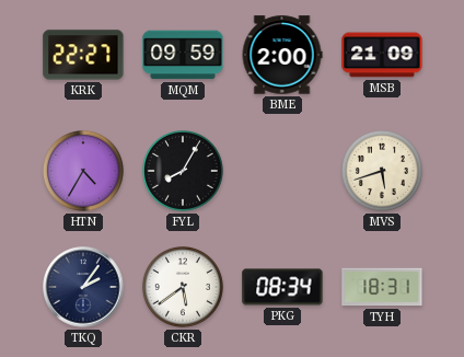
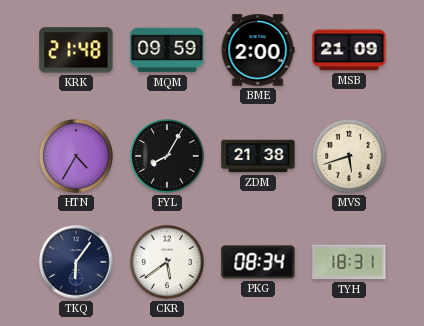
KRK: 22:27 -> 21:48 (76, 50)
ZDM: none -> 21:38 (258, 156)
TKQ: 2:06 -> 6:06 (76, 262)
